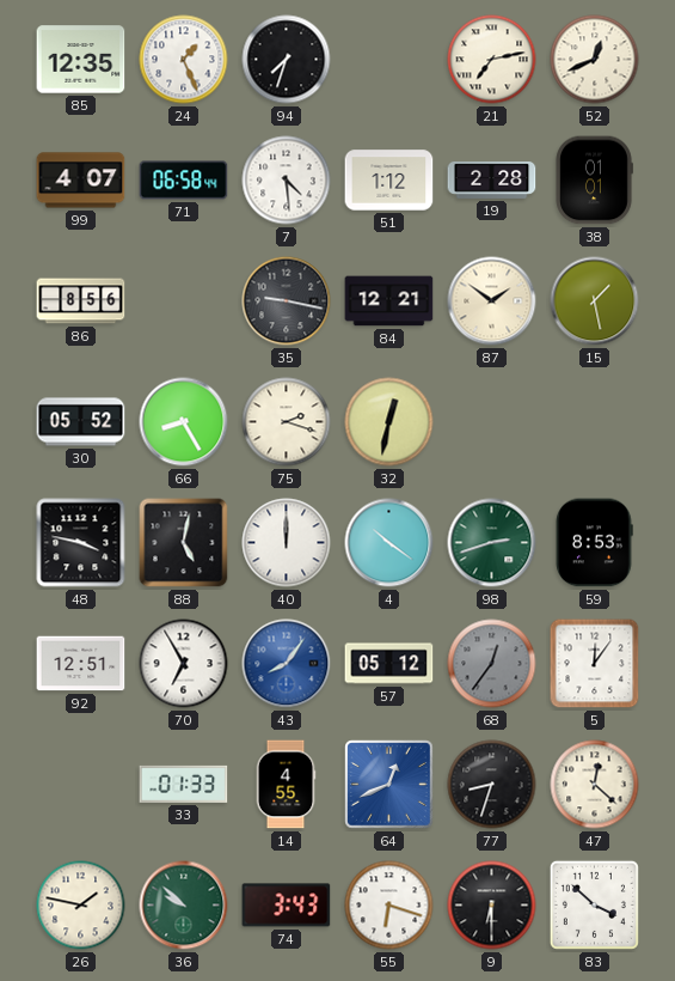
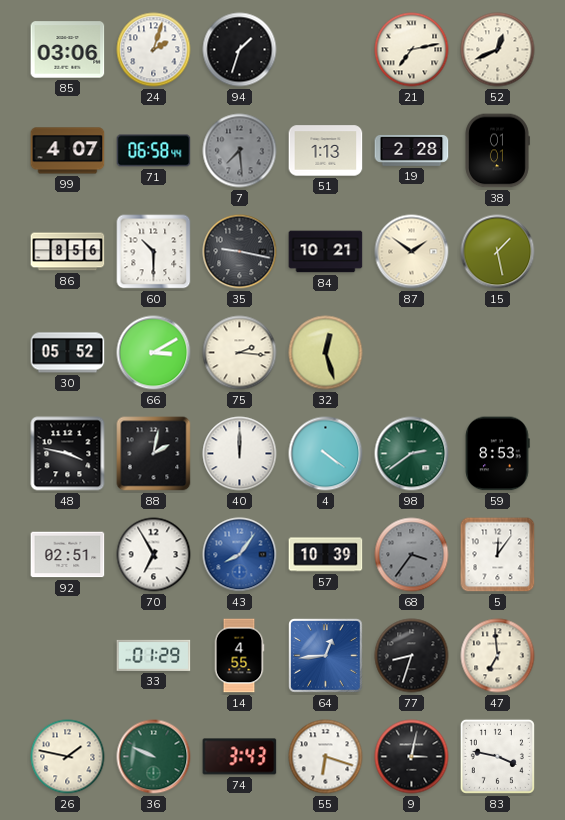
85: 12:35 -> 03:06 (68, 50)
24: 1:26 -> 2:03 (154, 50)
94: 7:33 -> 1:33 (240, 50)
7: 4:29 -> 7:29 (240, 151)
7 dial: white -> grey (240, 151)
51: 1:12 -> 1:13 (326, 151)
60: none -> 10:30 (154, 252)
84: 12:21 -> 10:21 (326, 252)
66: 8:25 -> 3:10 (154, 353)
75: 2:18 -> 2:16 (240, 353)
32: 12:32 -> 12:27 (326, 353)
88: 5:02 -> 2:02 (154, 454)
4: 10:21 -> 4:21 (326, 454)
98: 2:42 -> 2:39 (412, 454)
92: 12:51 -> 02:51 (68, 555)
57: 05:12 -> 10:39 (326, 555)
68: 12:36 -> 3:36 (412, 555)
33: 01:33 -> 01:29 (154, 655)
64: 12:41 -> 12:44 (326, 656)
47: 12:22 -> 6:59 (498, 656)
36: 9:52 -> 9:49 (154, 757)
9: 6:30 -> 3:02 (412, 757)
83: 3:52 -> 3:47 (497, 756)
